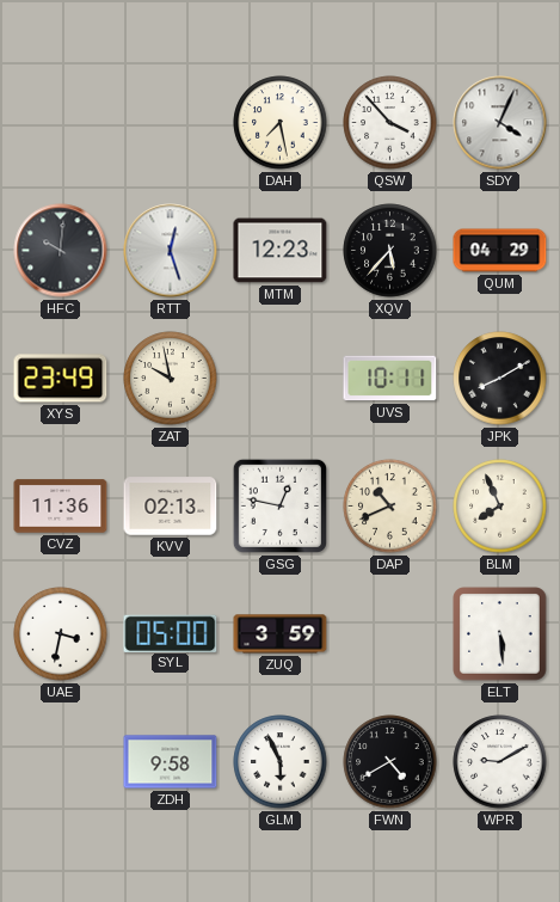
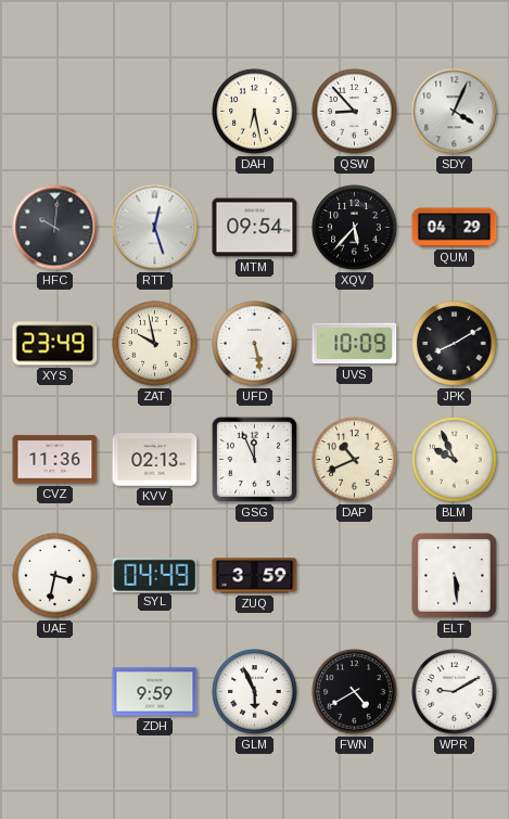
DAH: 7:28 -> 6:28 (255, 112)
QSW: 3:53 -> 8:53 (355, 112)
MTM: 12:23 -> 09:54 (255, 228)
UFD: none -> 5:28 (255, 344)
UVS: 10:11 -> 10:09 (355, 344)
GSG: 12:47 -> 11:56 (254, 459)
BLM: 7:56 -> 9:56 (455, 460)
SYL: 05:00 -> 04:49 (155, 575)
ZDH: 9:58 -> 9:59 (155, 692)
